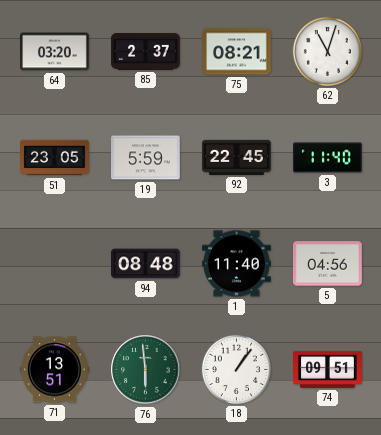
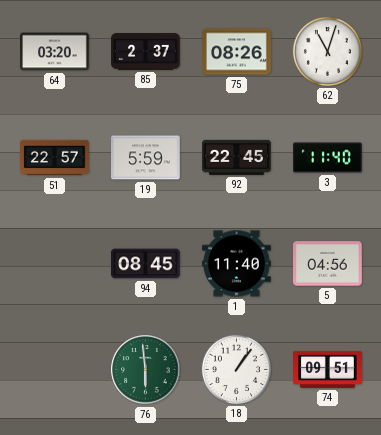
75: 08:21 -> 08:26 (237, 52)
51: 23:05 -> 22:57 (55, 158)
94: 08:48 -> 08:45 (146, 264)
71: 13:51 -> none (55, 370)
